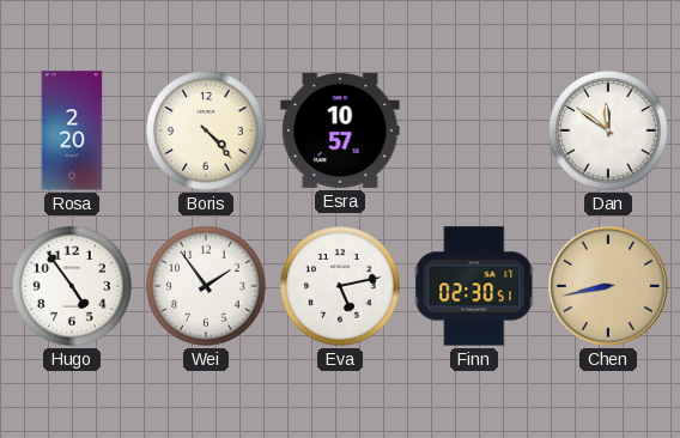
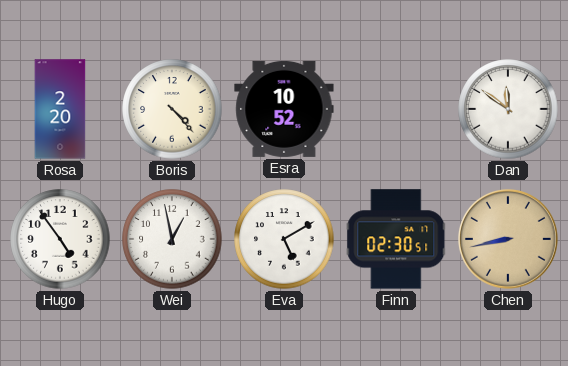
Esra: 10:57 -> 10:52 (284, 109)
Wei: 1:54 -> 12:58 (172, 239)
Eva: 5:13 -> 5:10 (284, 239)
